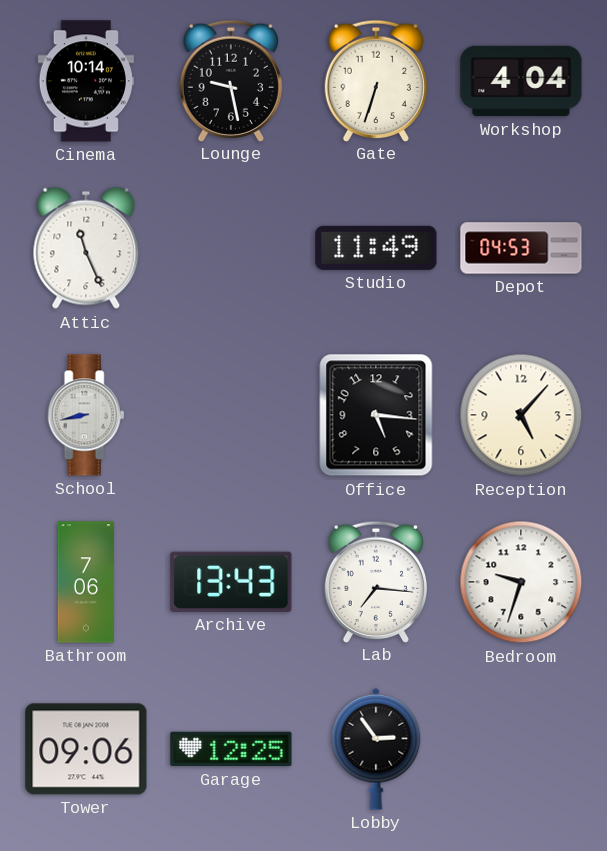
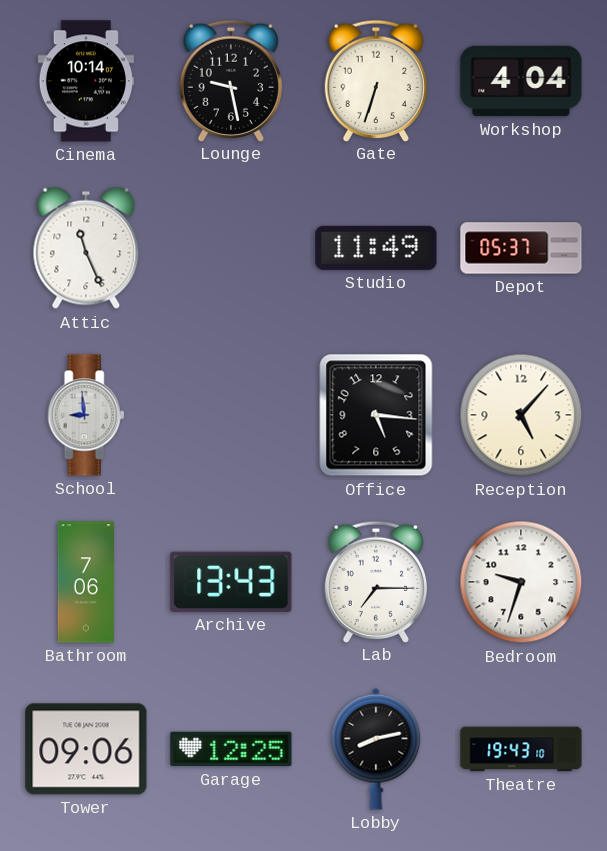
Depot: 04:53 -> 05:37 (521, 248)
School: 8:43 -> 8:59 (86, 415)
Lab: 7:16 -> 7:15 (376, 581)
Lobby: 2:54 -> 8:13 (376, 749)
Theatre: none -> 19:43 (521, 749)
